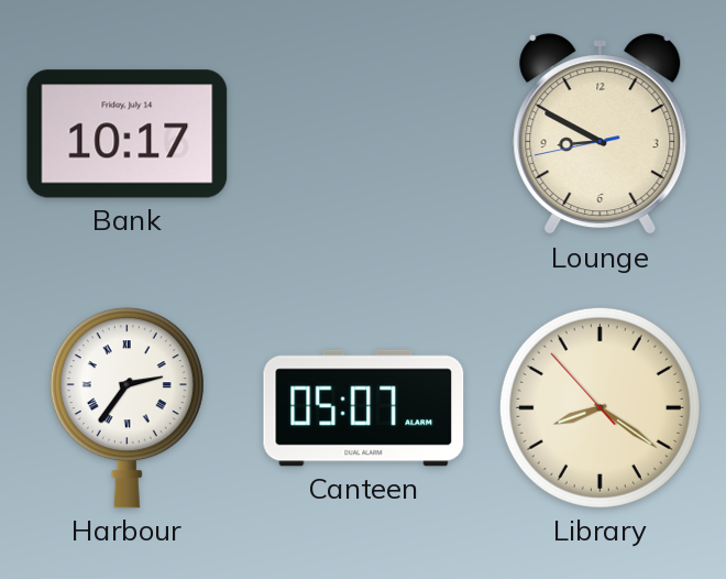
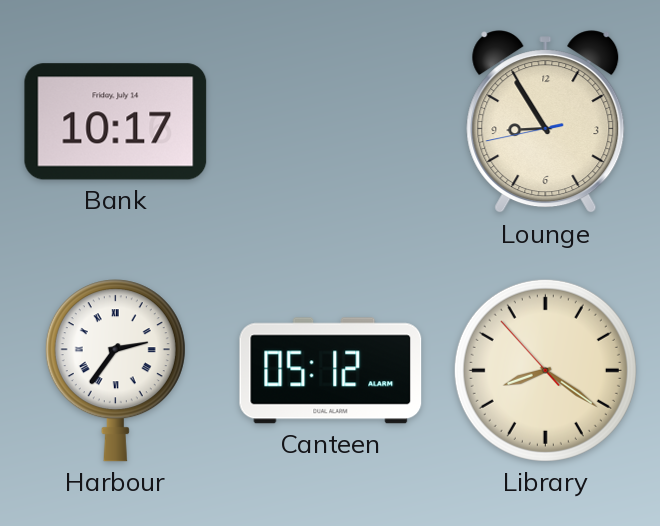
Lounge: 8:49 -> 8:54 (546, 122)
Canteen: 05:07 -> 05:12 (331, 371)
